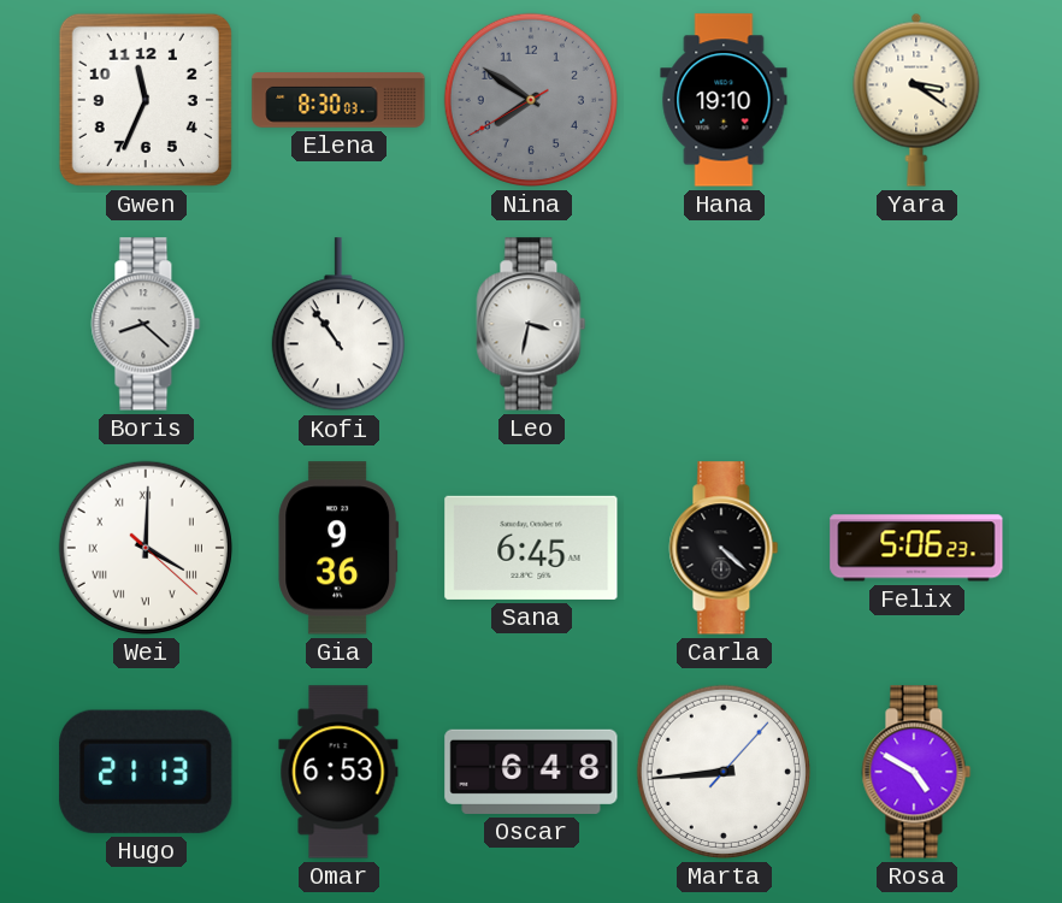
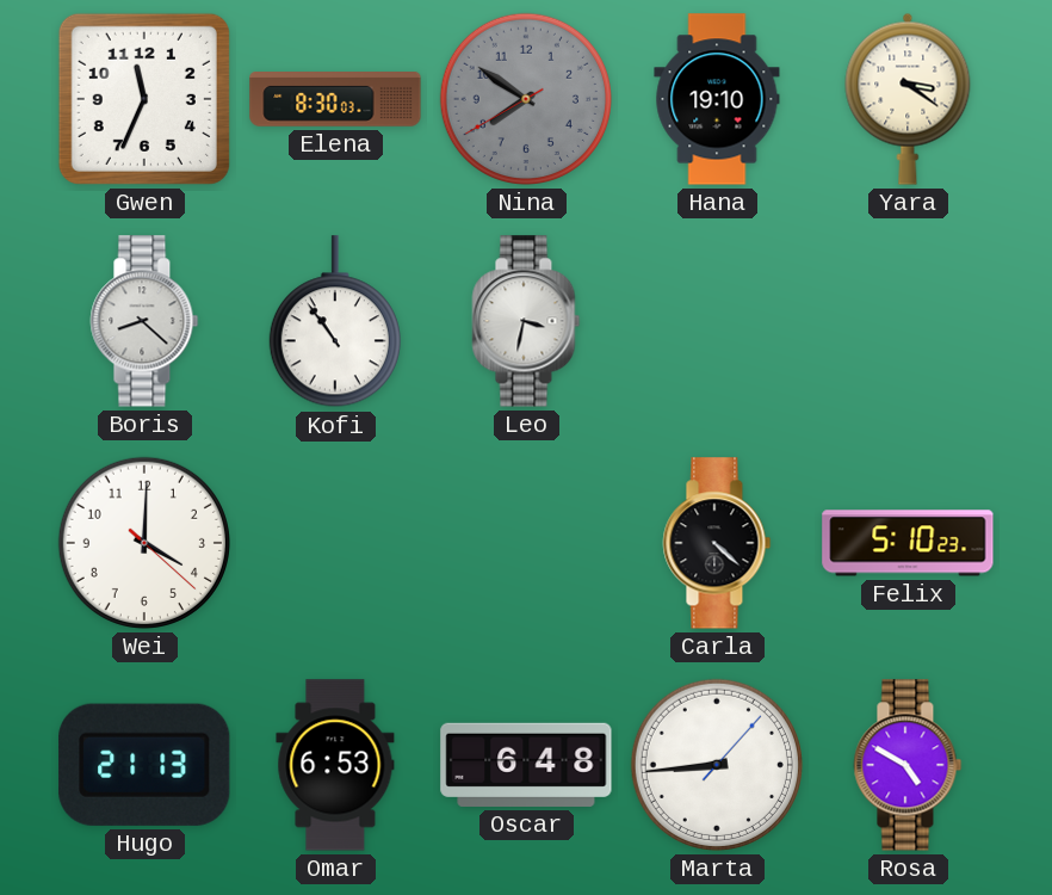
Wei numerals: Roman -> Arabic (144, 543)
Gia: 9:36 -> none (338, 548)
Sana: 6:45 -> none (531, 548)
Felix: 5:06 -> 5:10 (908, 543)
